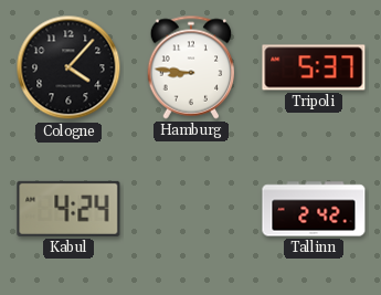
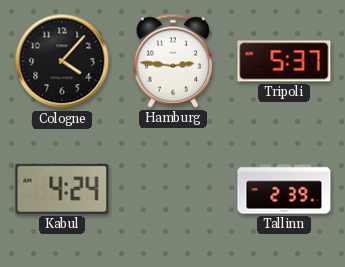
Hamburg: 8:46 -> 2:46 (173, 61)
Tallinn: 2:42 -> 2:39 (284, 189)
